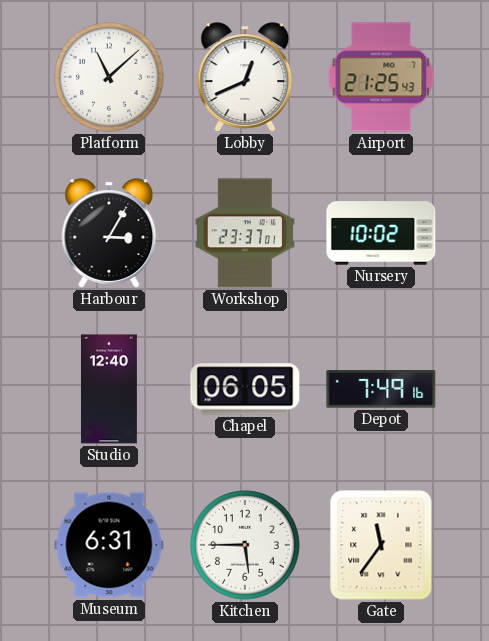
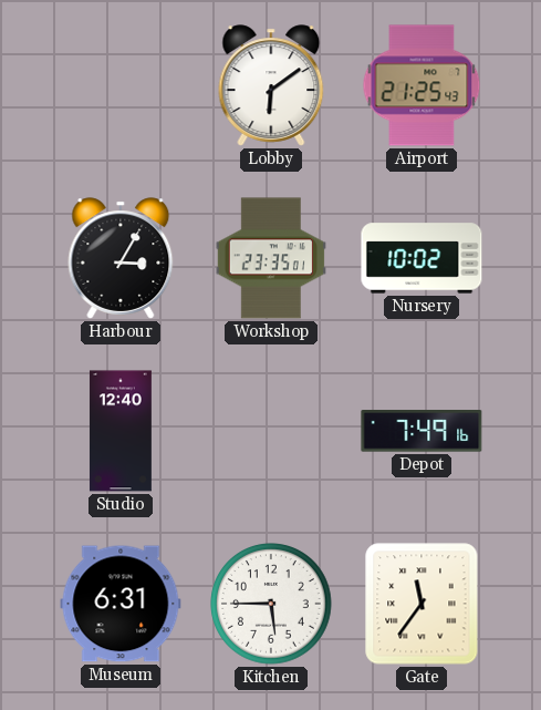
Platform: 11:08 -> none (109, 77)
Lobby: 12:41 -> 6:09 (271, 85)
Workshop: 23:37 -> 23:35 (271, 258)
Chapel: 06:05 -> none (245, 389)
